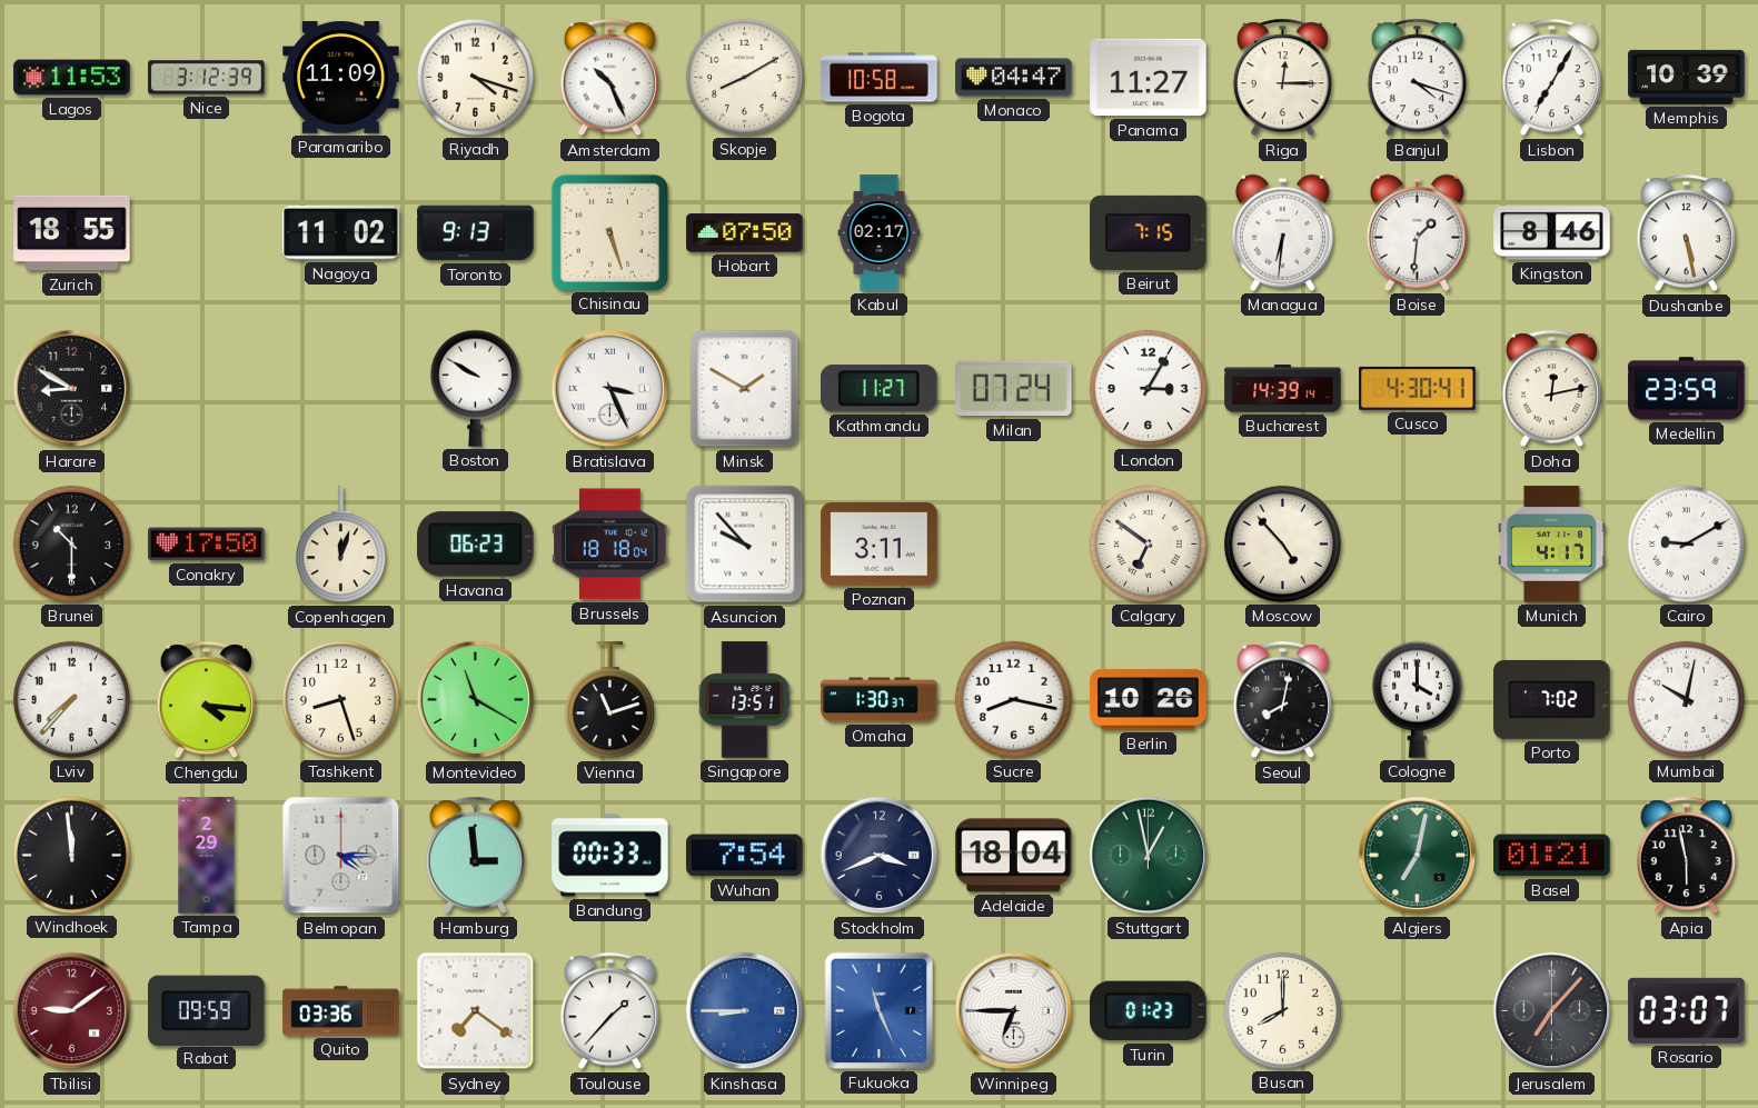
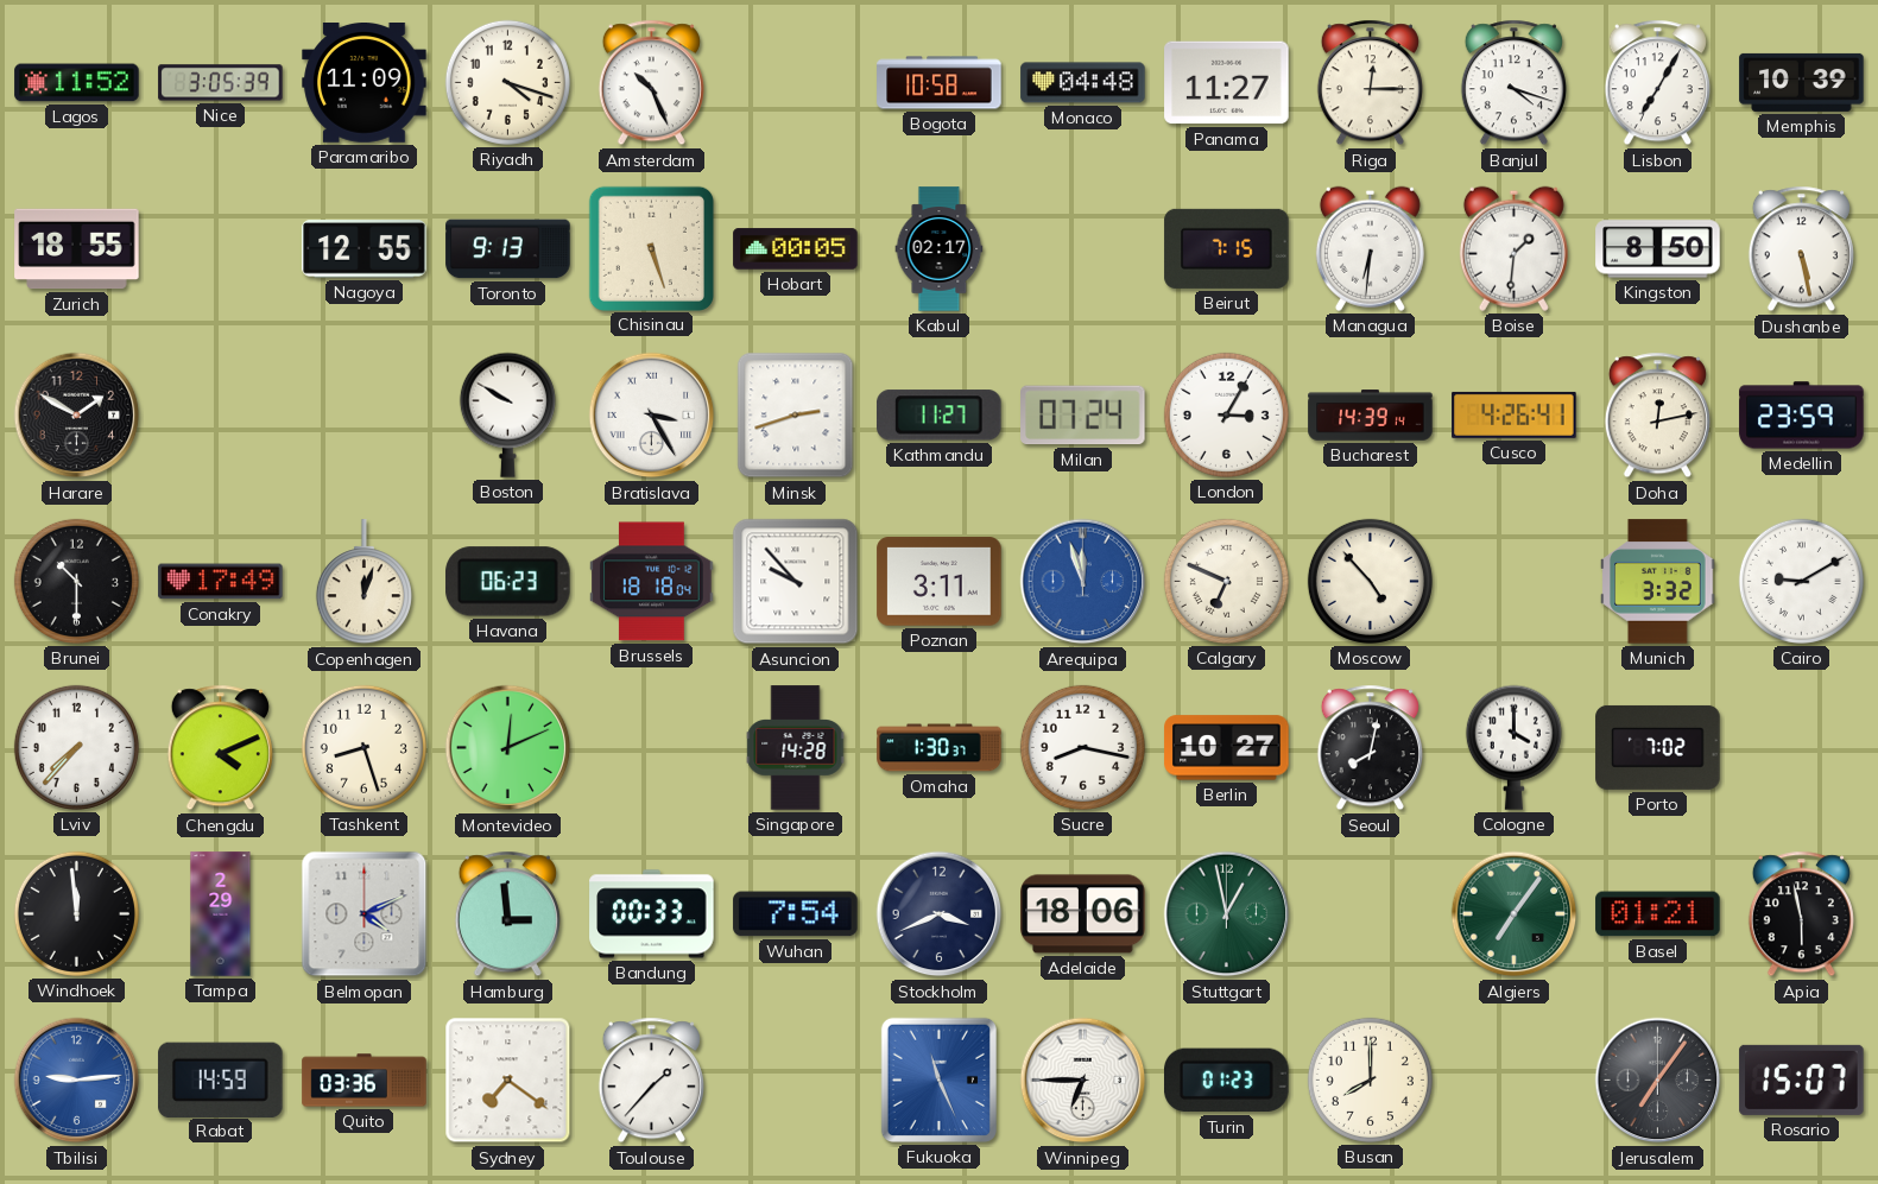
Lagos: 11:53 -> 11:52 (77, 83)
Nice: 3:12 -> 3:05 (221, 83)
Skopje: 8:10 -> none (744, 77)
Monaco: 04:47 -> 04:48 (1083, 83)
Nagoya: 11:02 -> 12:55 (365, 249)
Hobart: 07:50 -> 00:05 (796, 249)
Kingston: 8:46 -> 8:50 (1658, 249)
Harare: 8:50 -> 1:50 (77, 416)
Bratislava: 3:26 -> 3:25 (652, 416)
Minsk: 1:50 -> 2:42 (796, 416)
Cusco: 4:30 -> 4:26 (1515, 414)
Conakry: 17:50 -> 17:49 (221, 582)
Arequipa: none -> 11:57 (1083, 582)
Calgary: 6:51 -> 6:49 (1226, 581)
Munich: 4:17 -> 3:32 (1658, 582)
Chengdu: 4:16 -> 4:11 (220, 748)
Montevideo: 11:20 -> 12:11 (508, 748)
Vienna: 11:12 -> none (609, 700)
Singapore: 13:51 -> 14:28 (796, 748)
Berlin: 10:26 -> 10:27 (1227, 748)
Mumbai: 10:02 -> none (1686, 699)
Belmopan: 4:15 -> 4:11 (365, 914)
Adelaide: 18:04 -> 18:06 (1083, 914)
Algiers: 7:02 -> 7:06 (1515, 914)
Tbilisi: 9:09 -> 9:14 (77, 1081)
Tbilisi dial: burgundy -> blue (77, 1081)
Rabat: 09:59 -> 14:59 (221, 1079)
Kinshasa: 8:45 -> none (745, 1011)
Jerusalem: 7:07 -> 7:06 (1658, 1081)
Rosario: 03:07 -> 15:07 (1802, 1079)
